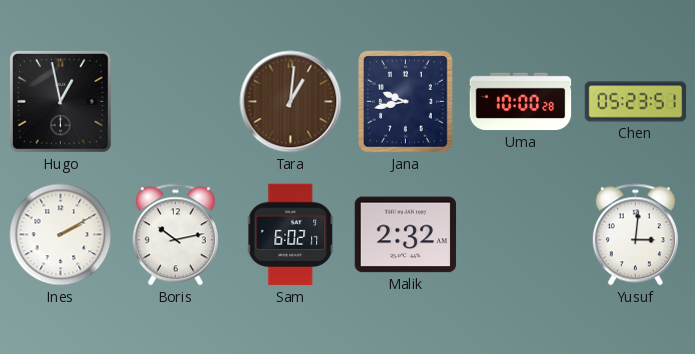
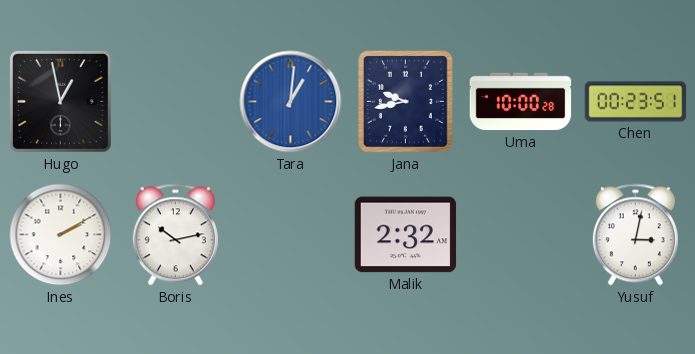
Tara dial: brown -> blue (291, 102)
Chen: 05:23 -> 00:23 (636, 102)
Sam: 6:02 -> none (291, 235)
Yusuf: 3:01 -> 3:02 (635, 235)
